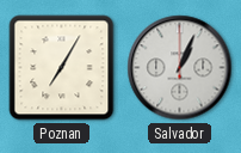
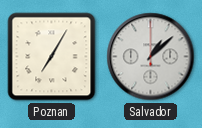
Salvador: 1:04 -> 1:08 (151, 57)
